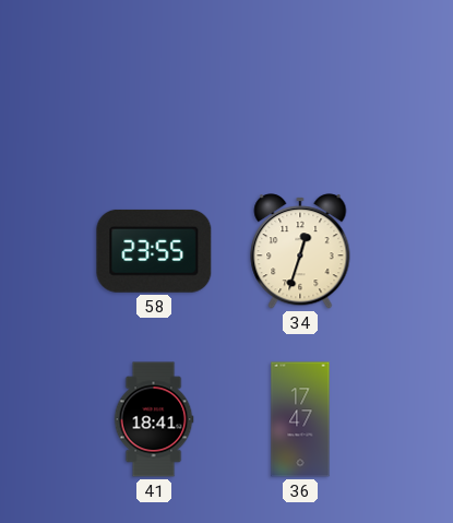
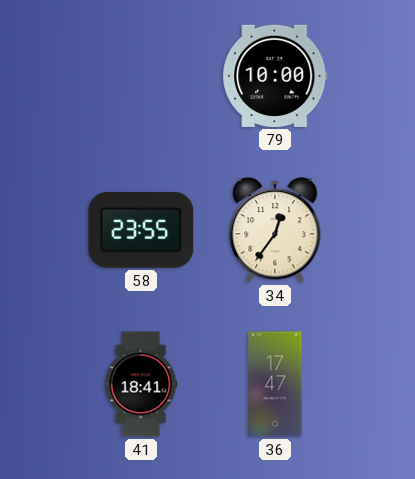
79: none -> 10:00 (275, 76)
34: 12:33 -> 12:36 (275, 230)
